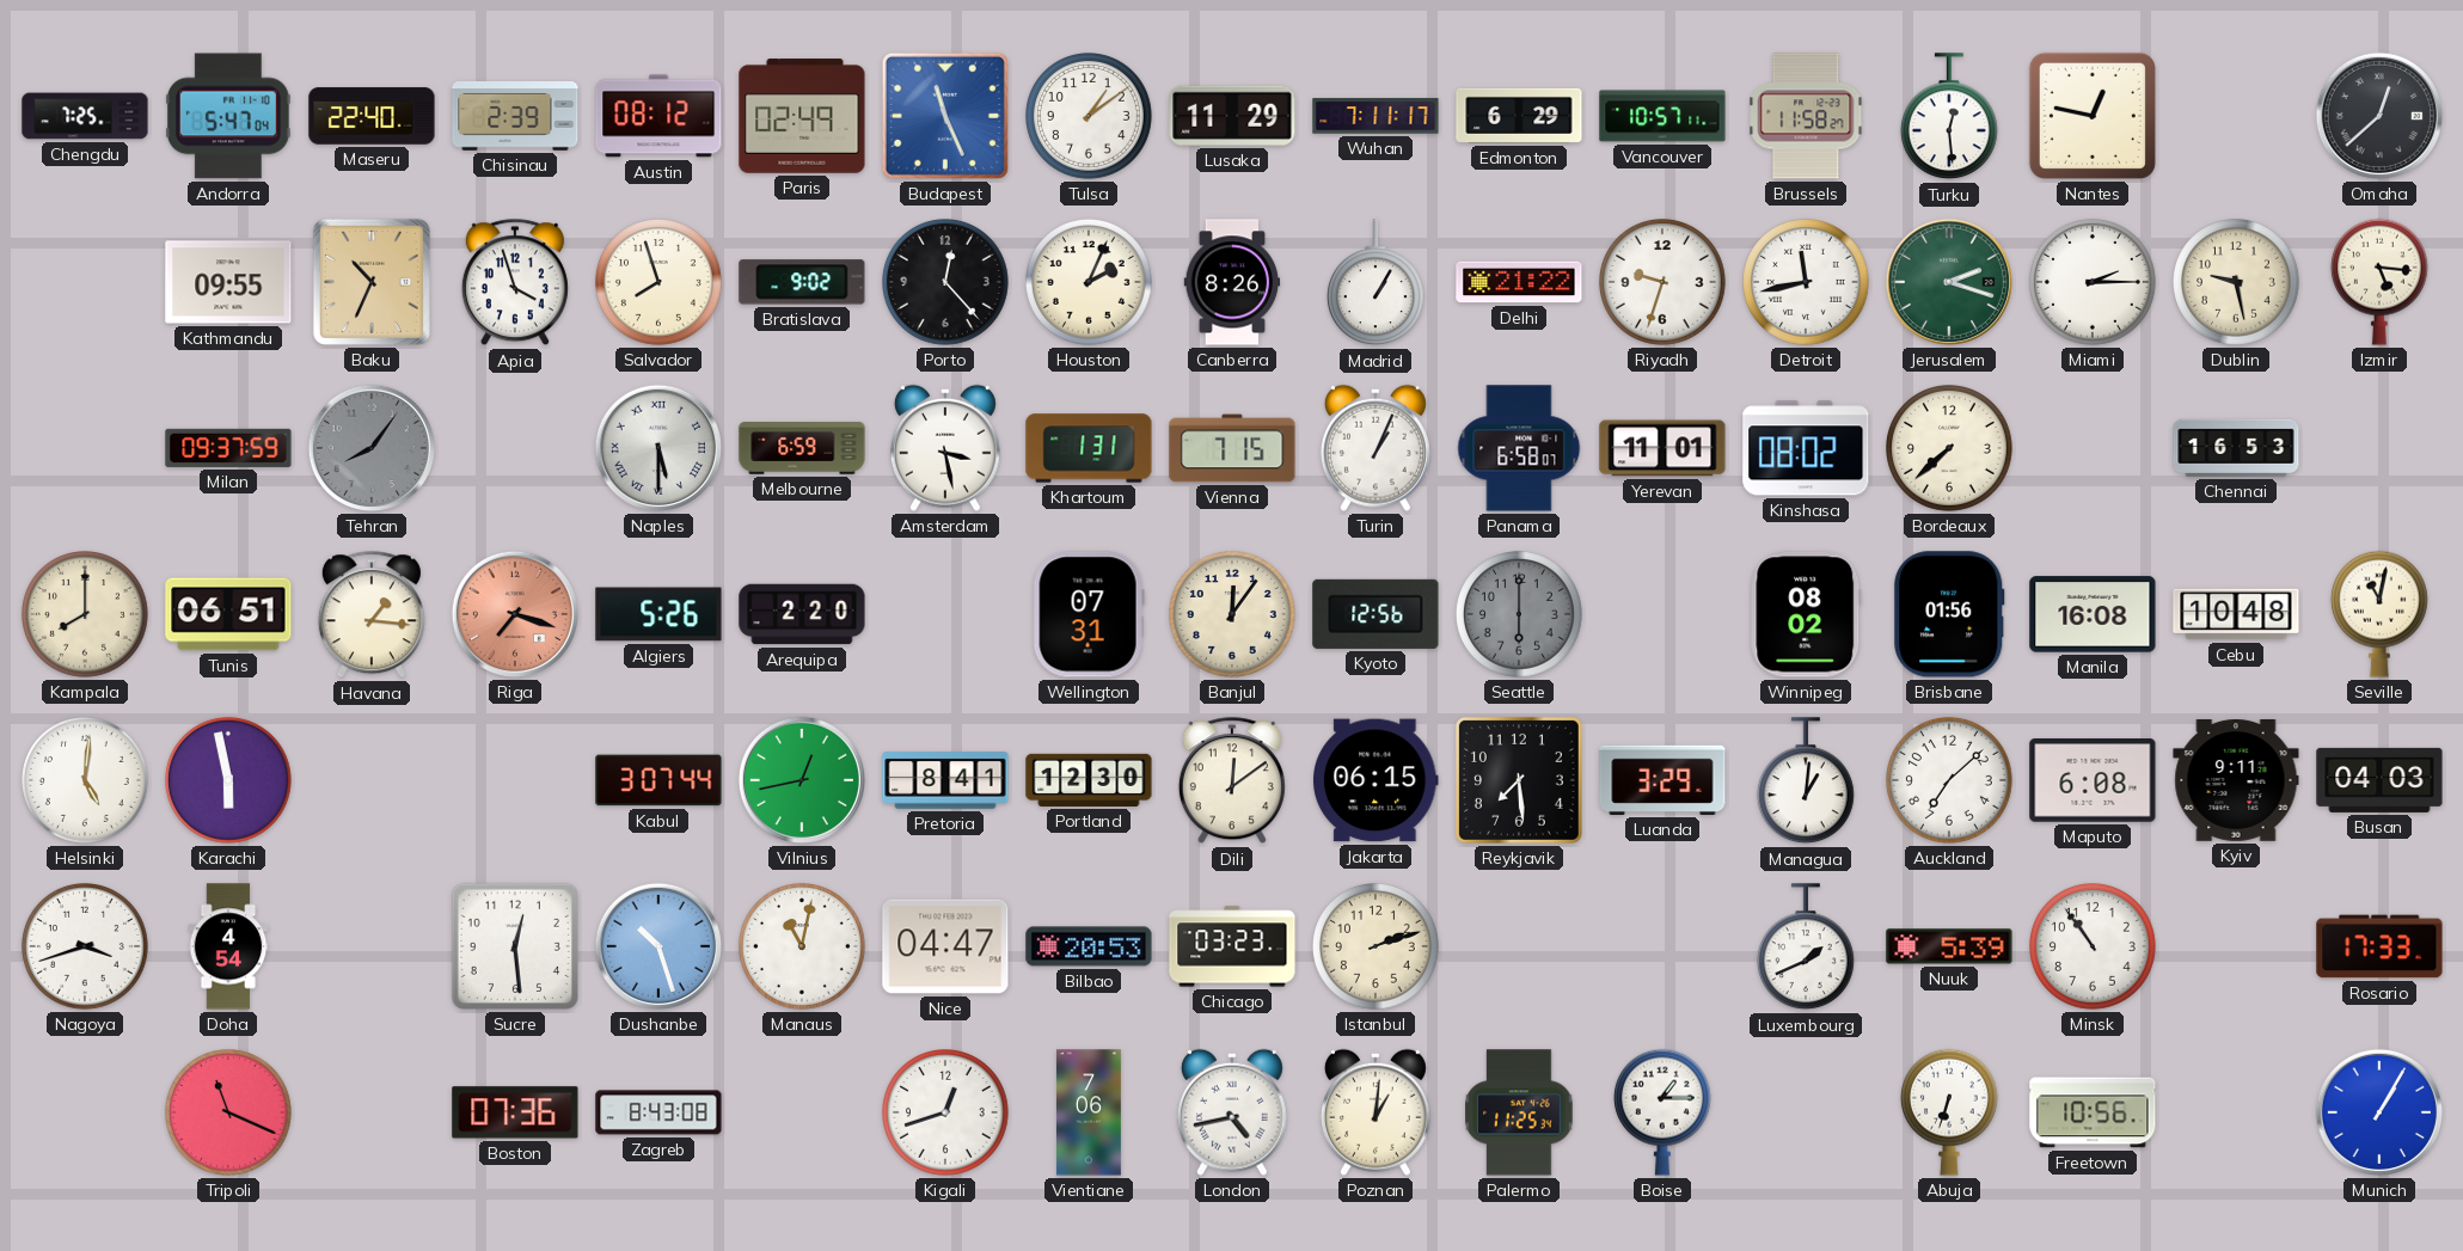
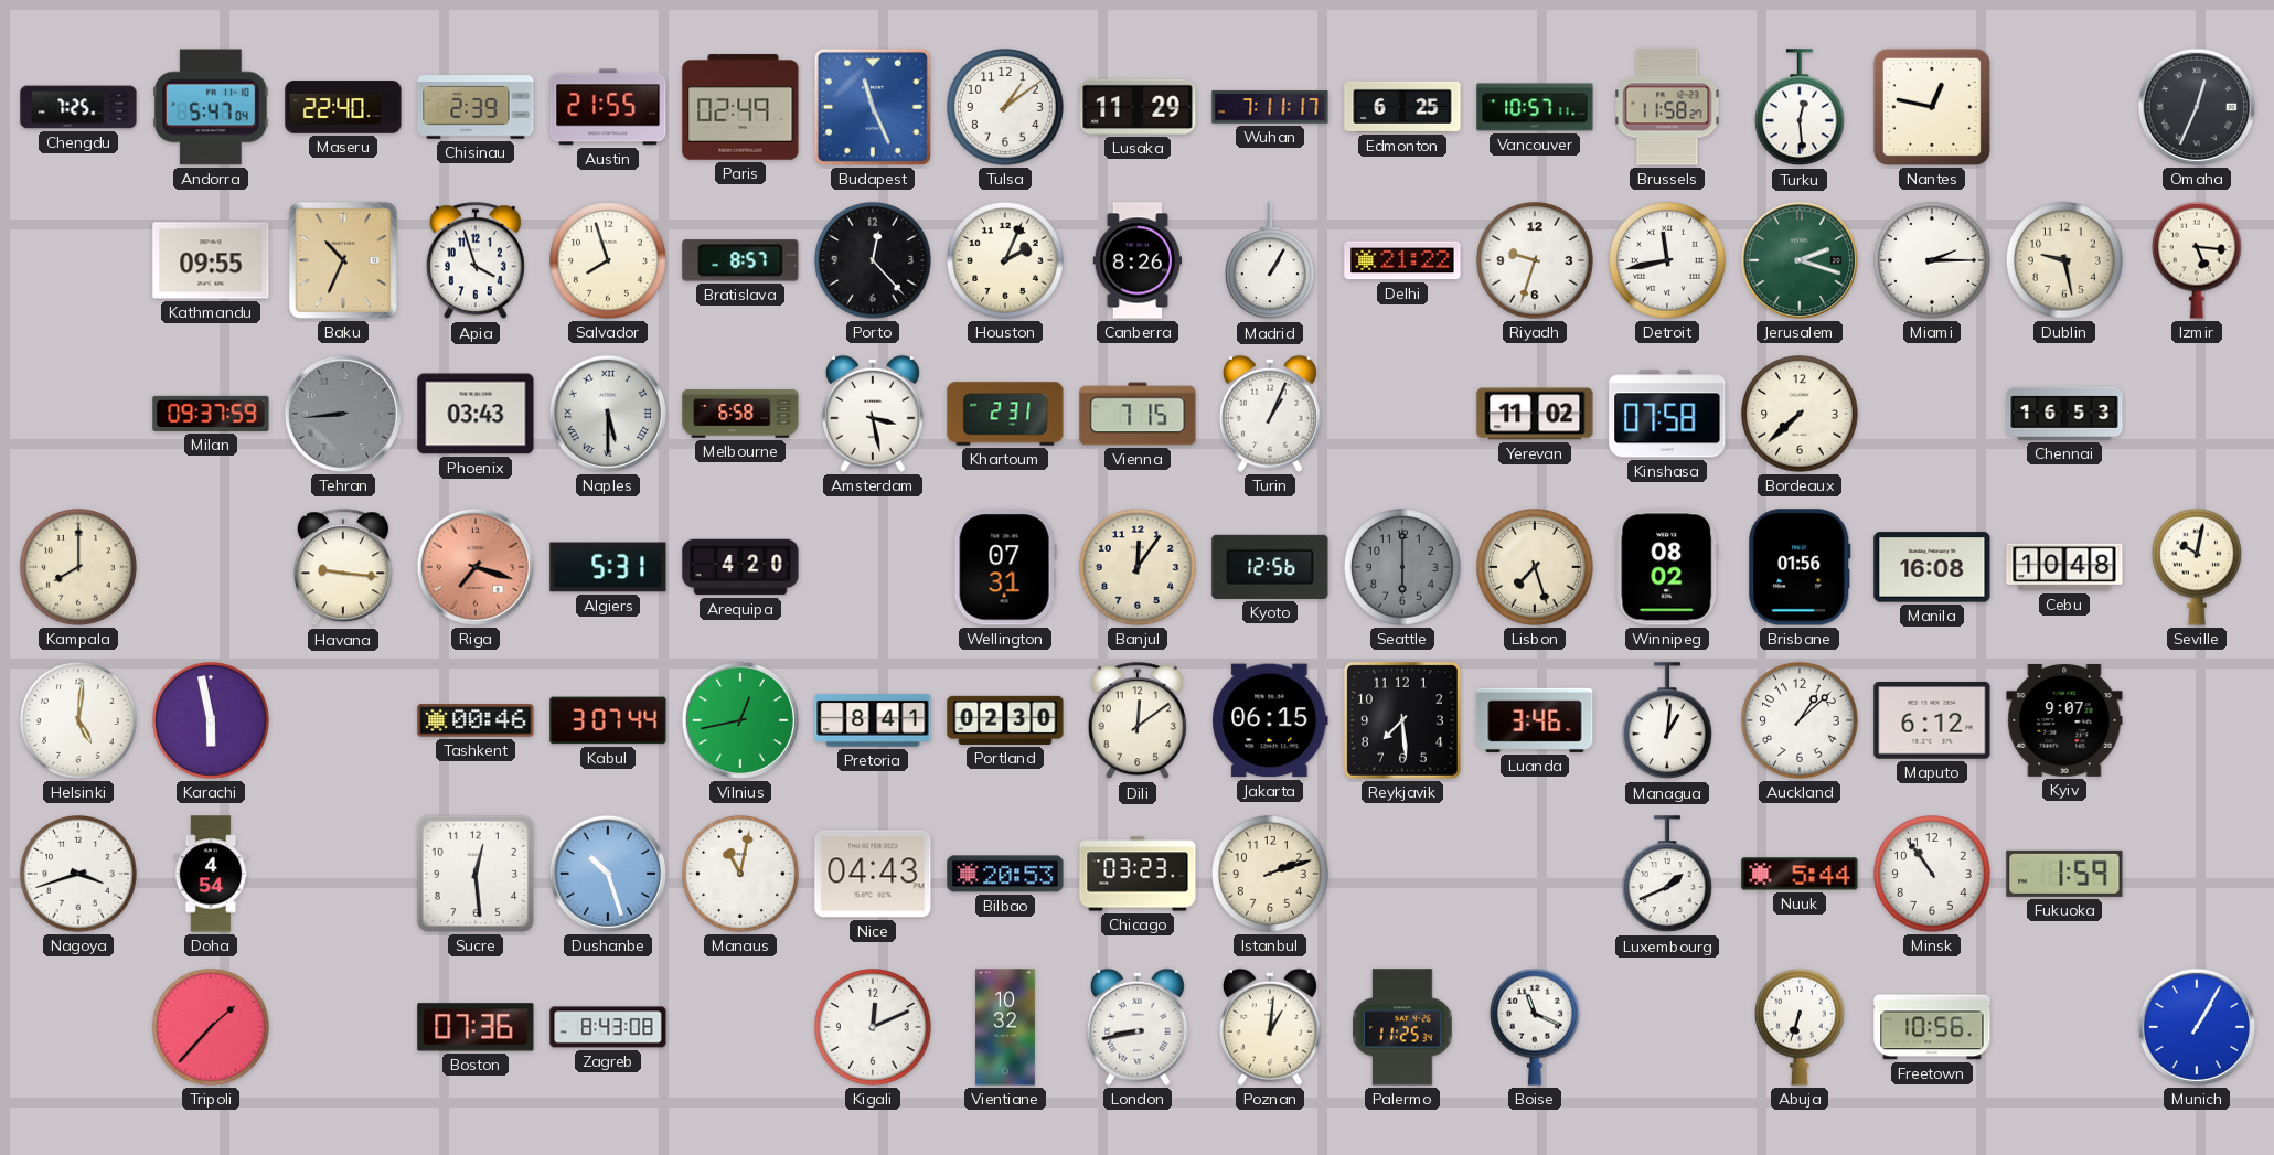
Austin: 08:12 -> 21:55 (608, 107)
Edmonton: 6:29 -> 6:25 (1402, 107)
Omaha: 12:38 -> 12:34 (2197, 107)
Bratislava: 9:02 -> 8:57 (740, 260)
Tehran: 8:06 -> 8:44 (343, 414)
Phoenix: none -> 03:43 (476, 414)
Melbourne: 6:59 -> 6:58 (740, 414)
Khartoum: 1:31 -> 2:31 (1005, 414)
Panama: 6:58 -> none (1519, 448)
Yerevan: 11:01 -> 11:02 (1535, 414)
Kinshasa: 08:02 -> 07:58 (1667, 414)
Tunis: 06:51 -> none (228, 614)
Havana: 1:16 -> 9:16 (343, 568)
Algiers: 5:26 -> 5:31 (608, 567)
Arequipa: 2:20 -> 4:20 (740, 567)
Lisbon: none -> 7:27 (1536, 568)
Seville: 11:02 -> 10:02 (2197, 567)
Tashkent: none -> 00:46 (476, 720)
Portland: 12:30 -> 02:30 (1005, 720)
Luanda: 3:29 -> 3:46 (1535, 720)
Auckland: 7:08 -> 1:08 (1801, 721)
Maputo: 6:08 -> 6:12 (1932, 721)
Kyiv: 9:11 -> 9:07 (2064, 721)
Busan: 04:03 -> none (2379, 780)
Nice: 04:47 -> 04:43 (873, 874)
Nuuk: 5:39 -> 5:44 (1800, 874)
Fukuoka: none -> 1:59 (2064, 874)
Rosario: 17:33 -> none (2379, 946)
Tripoli: 11:19 -> 1:37 (212, 1028)
Kigali: 12:42 -> 12:11 (874, 1028)
Vientiane: 7:06 -> 10:32 (1005, 1027)
London: 4:43 -> 8:43 (1138, 1027)
Boise: 1:15 -> 11:19 (1535, 1027)
